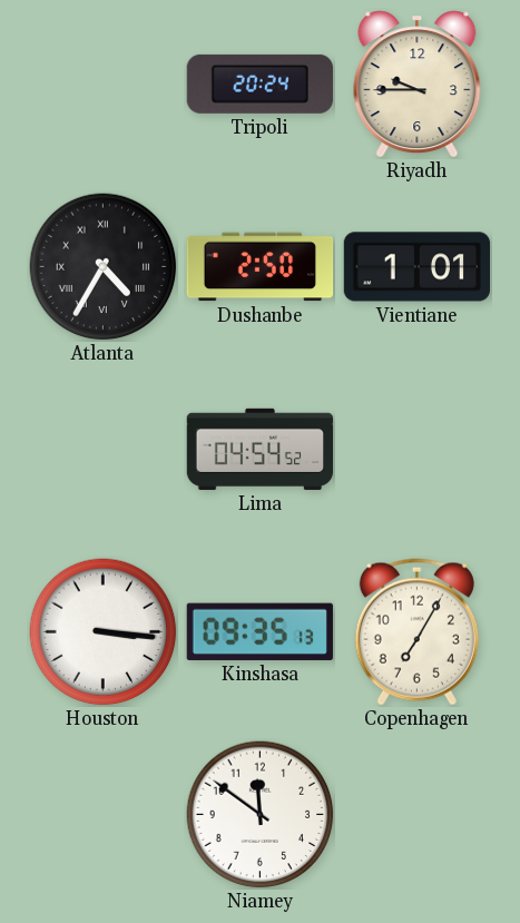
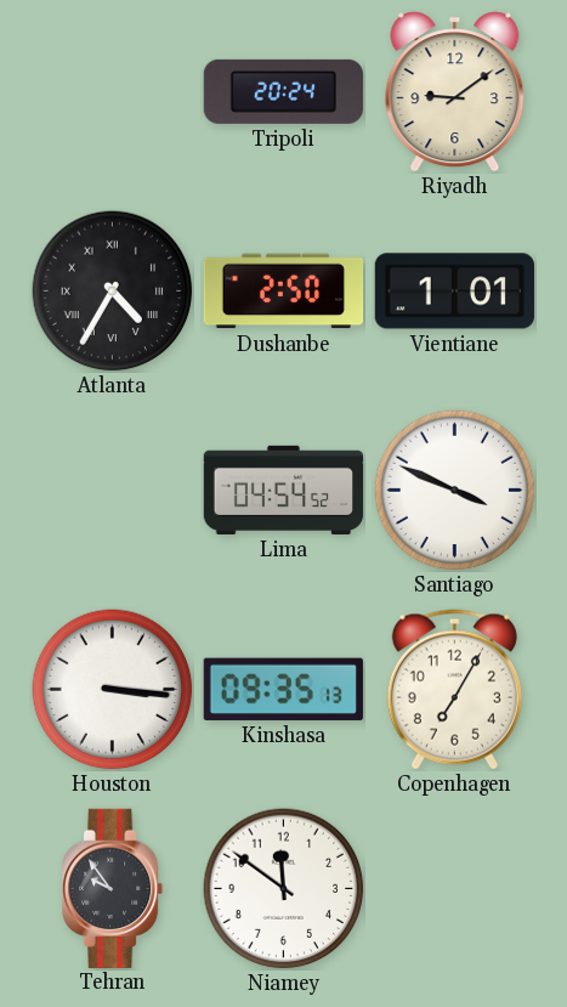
Riyadh: 9:45 -> 9:09 (455, 92)
Santiago: none -> 3:49 (455, 491)
Tehran: none -> 9:54 (114, 888)
